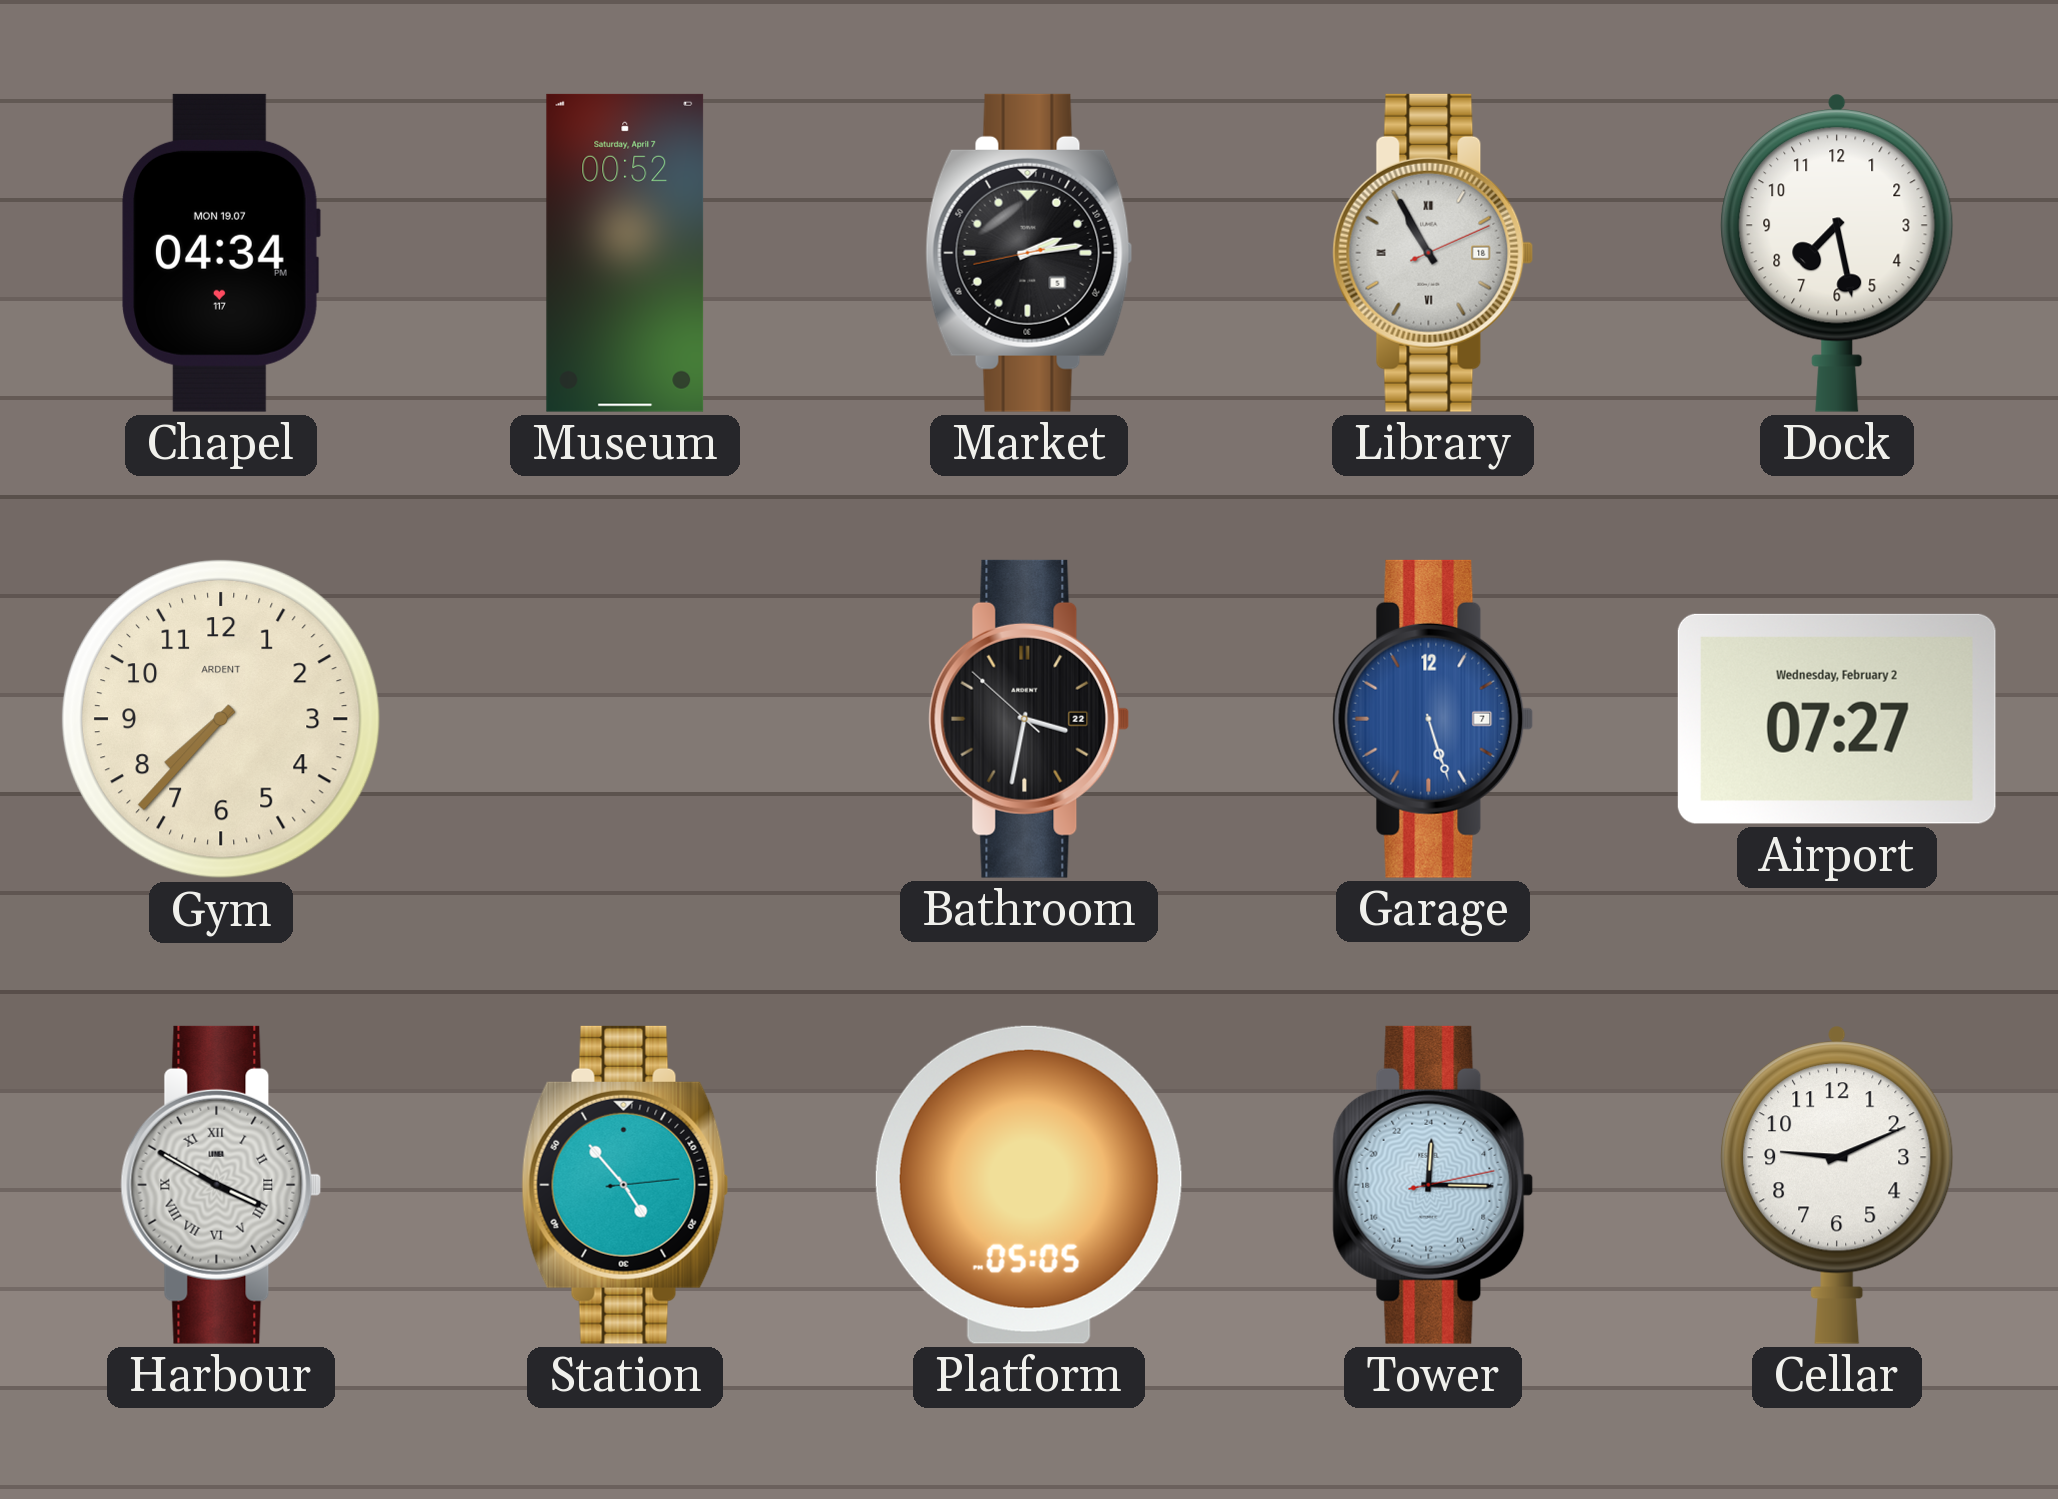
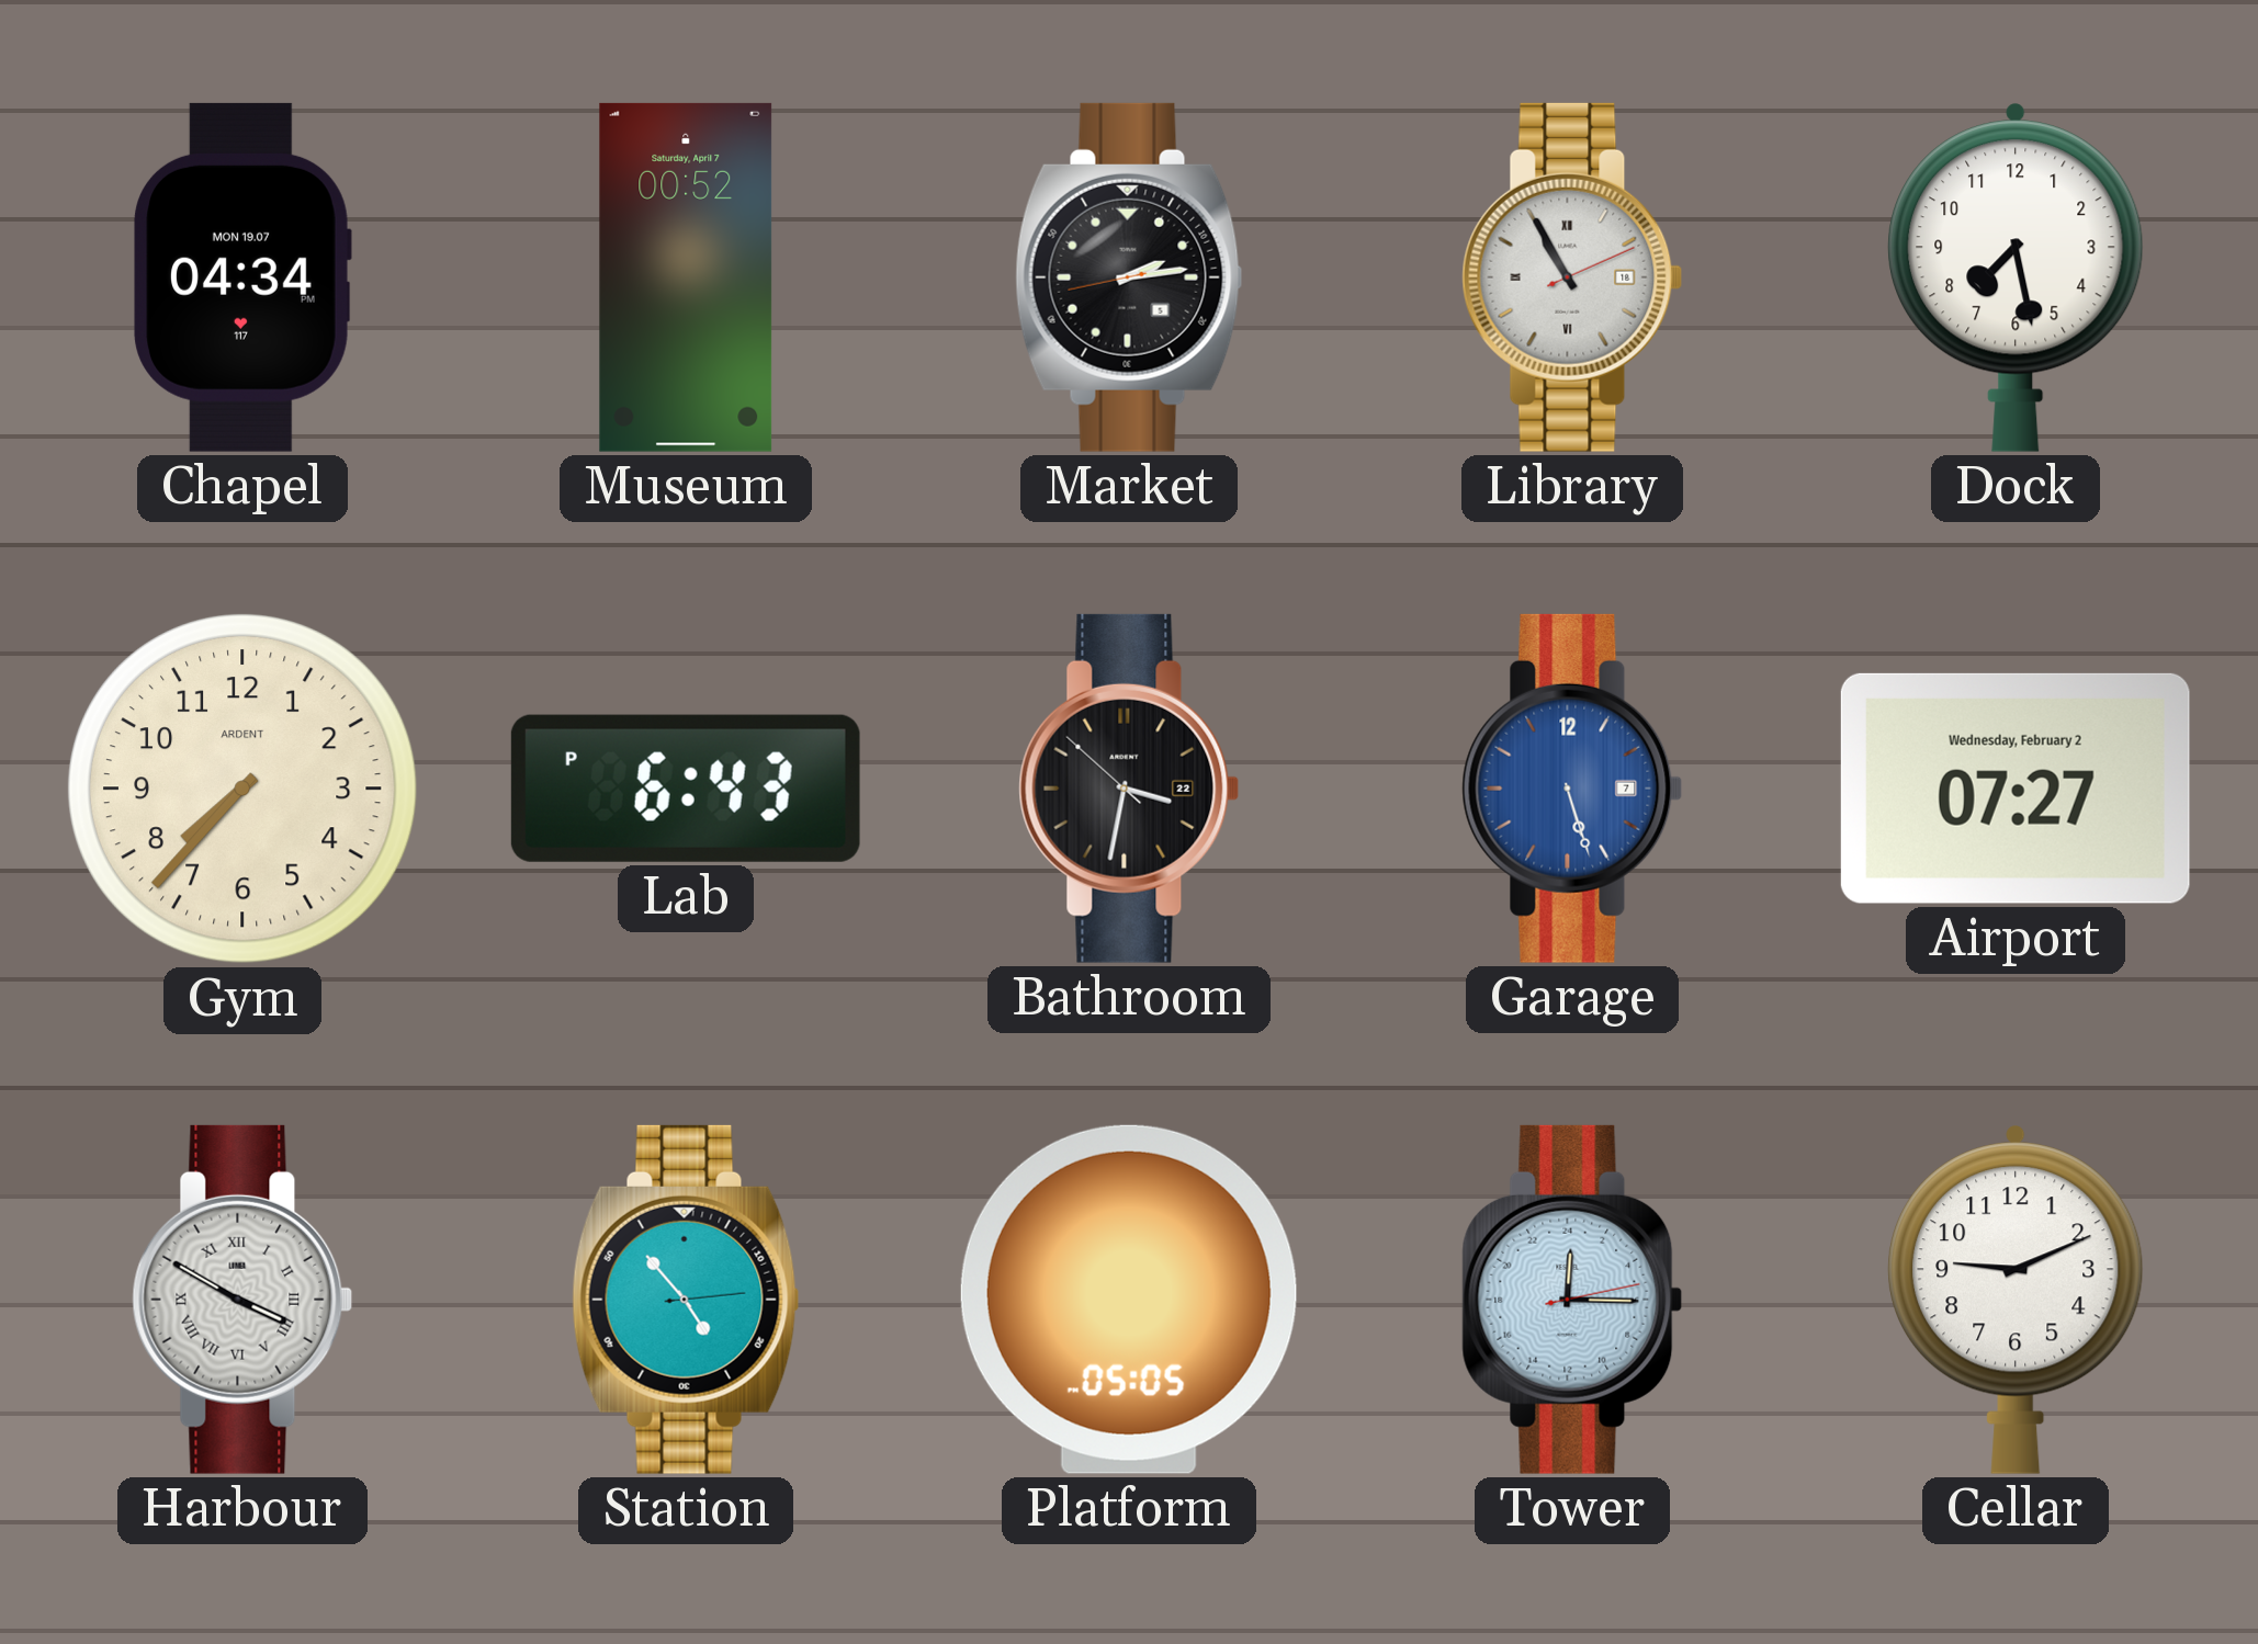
Lab: none -> 6:43 (686, 789)
